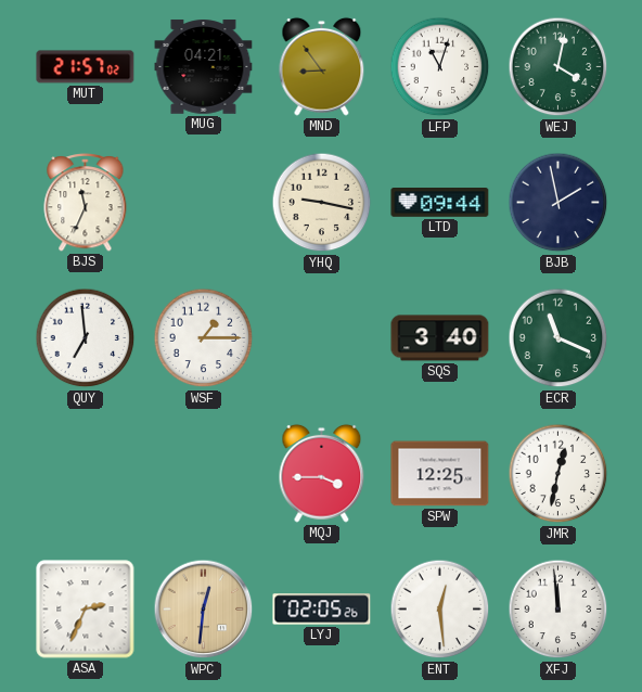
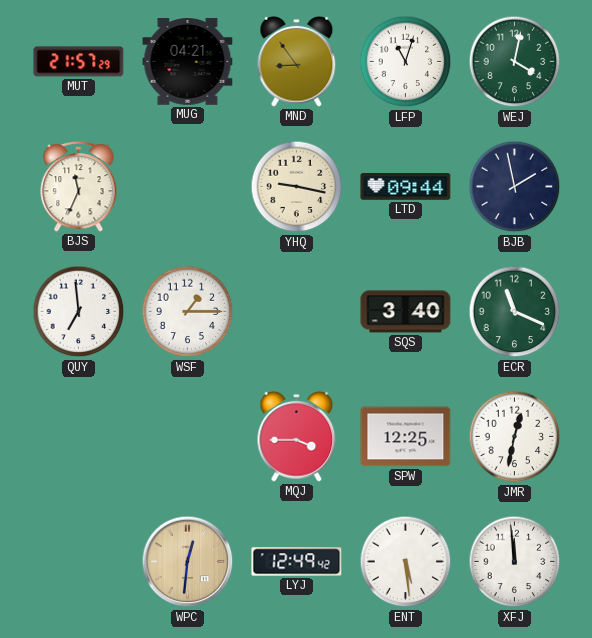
MUT: 21:57:02 -> 21:57:29 (79, 62)
ASA: 2:34 -> none (86, 610)
LYJ: 02:05 -> 12:49 (297, 562)
ENT: 12:29 -> 5:29 (406, 562)
